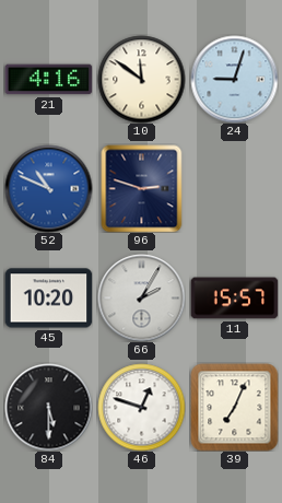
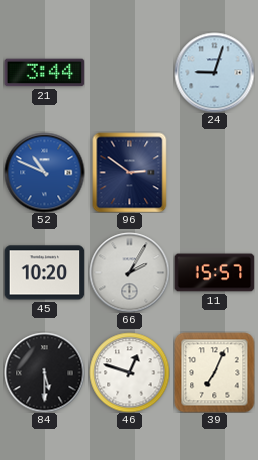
21: 4:16 -> 3:44 (44, 73)
10: 11:51 -> none (141, 79)
96: 2:48 -> 2:51 (130, 172)
